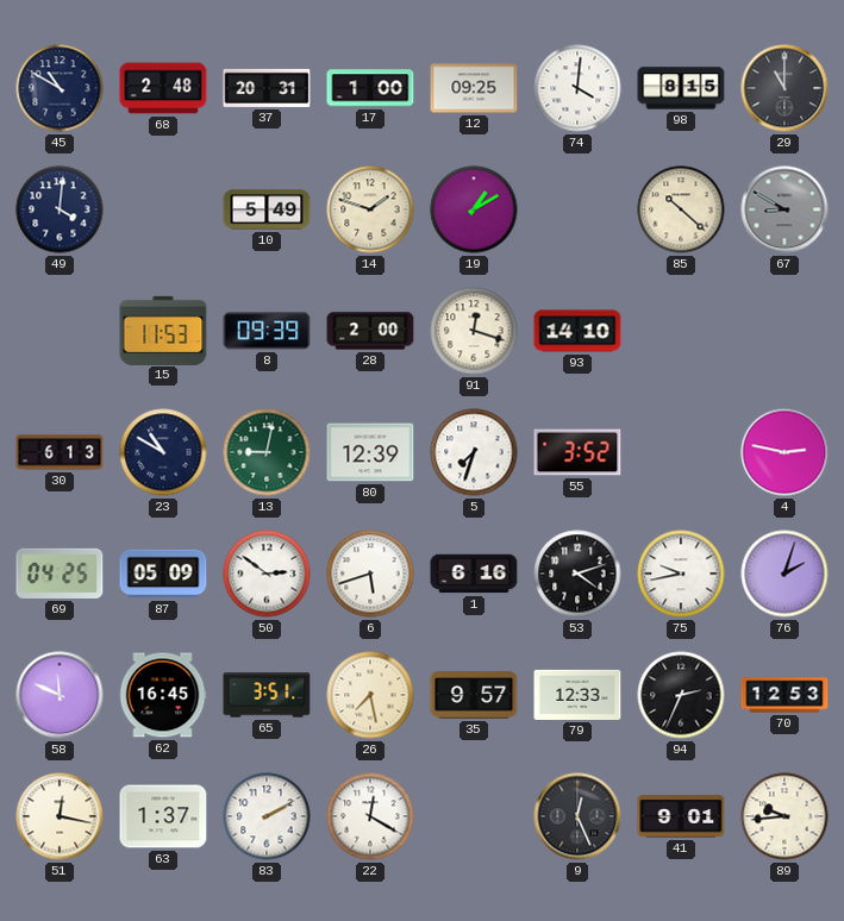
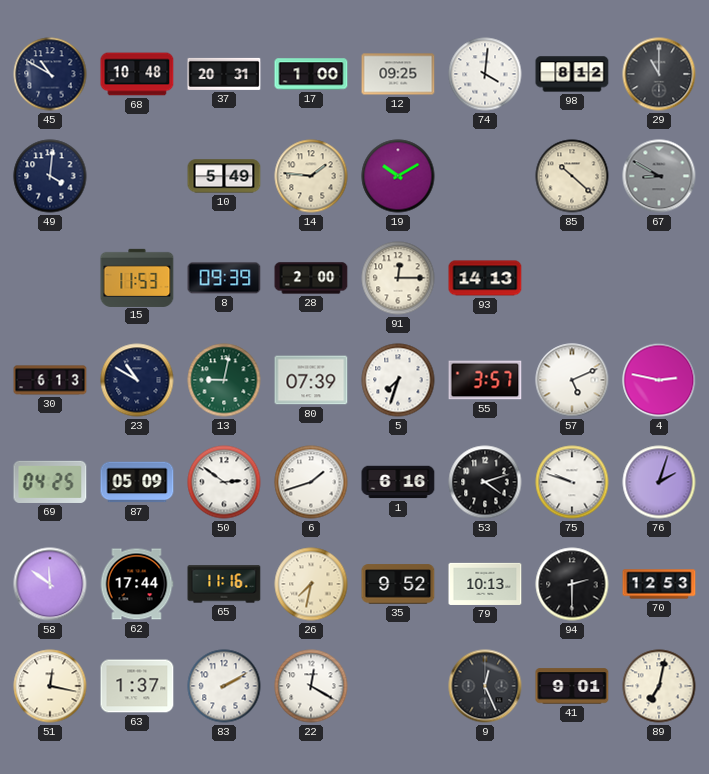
68: 2:48 -> 10:48 (137, 74)
98: 8:15 -> 8:12 (572, 74)
14: 1:48 -> 1:46 (311, 176)
19: 1:10 -> 10:10 (398, 176)
91: 12:18 -> 12:15 (398, 278)
93: 14:10 -> 14:13 (485, 278)
80: 12:39 -> 07:39 (311, 380)
55: 3:52 -> 3:57 (485, 380)
57: none -> 5:11 (572, 380)
6: 5:42 -> 1:42 (311, 482)
75: 9:43 -> 9:48 (572, 482)
58: 11:49 -> 11:51 (50, 584)
62: 16:45 -> 17:44 (137, 584)
65: 3:51 -> 11:16 (224, 584)
26: 7:28 -> 7:32 (311, 584)
35: 9:57 -> 9:52 (398, 584)
79: 12:33 -> 10:13 (485, 584)
94: 2:34 -> 2:30 (572, 584)
89: 9:44 -> 7:02 (659, 686)
